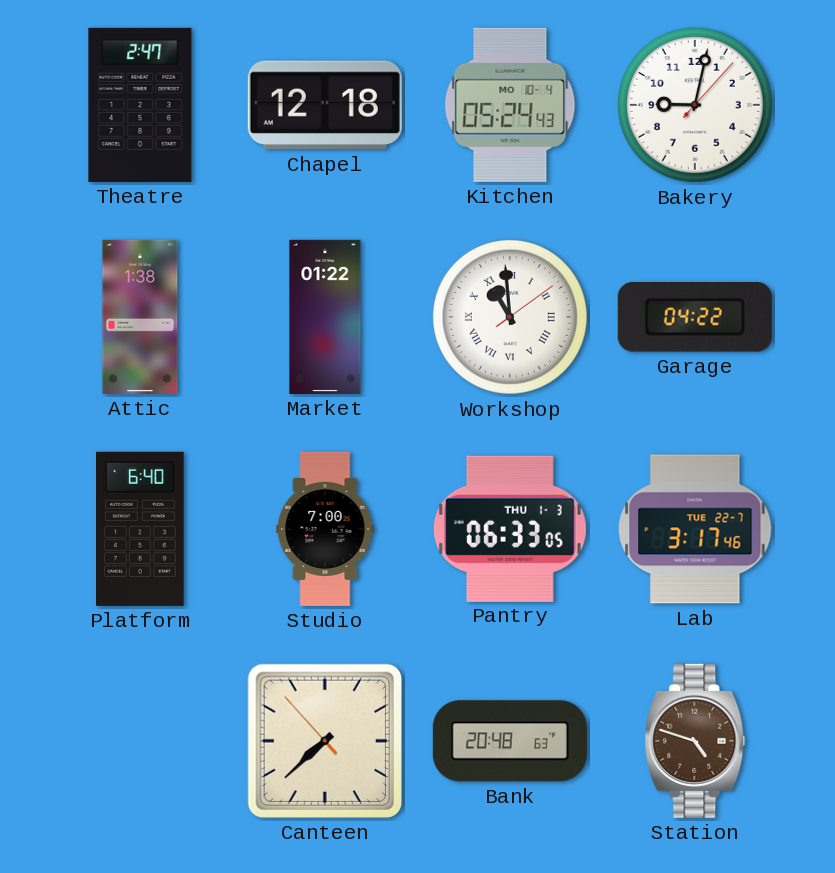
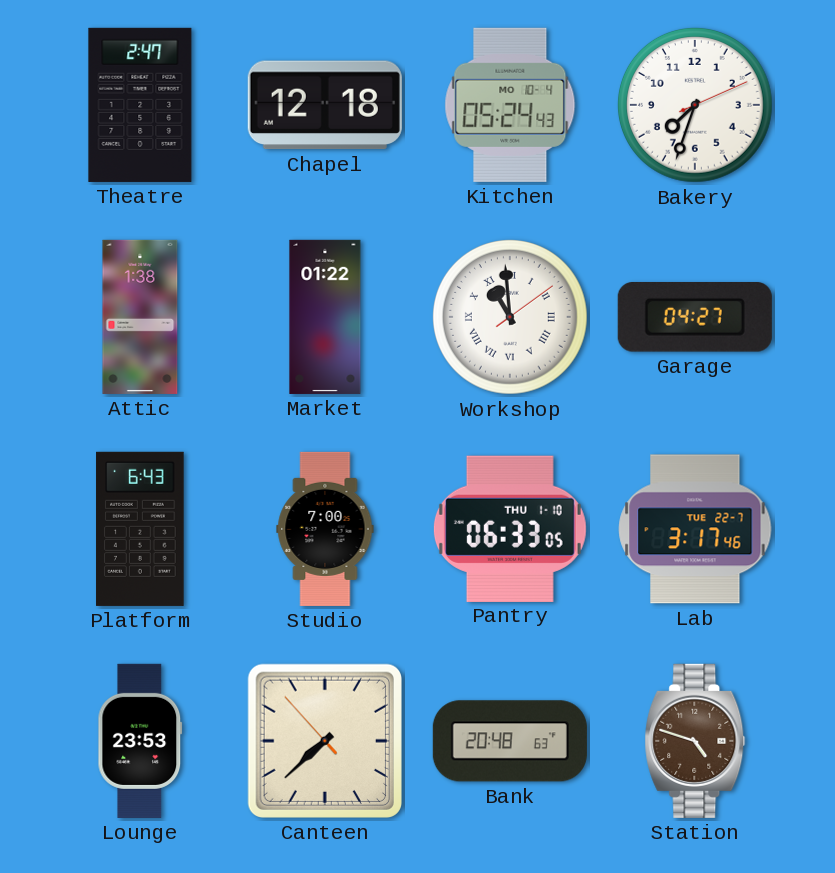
Bakery: 9:02 -> 7:33 (695, 105)
Garage: 04:22 -> 04:27 (695, 318)
Platform: 6:40 -> 6:43 (140, 529)
Pantry date: THU 1-3 -> THU 1-10 (510, 528)
Lounge: none -> 23:53 (140, 741)
